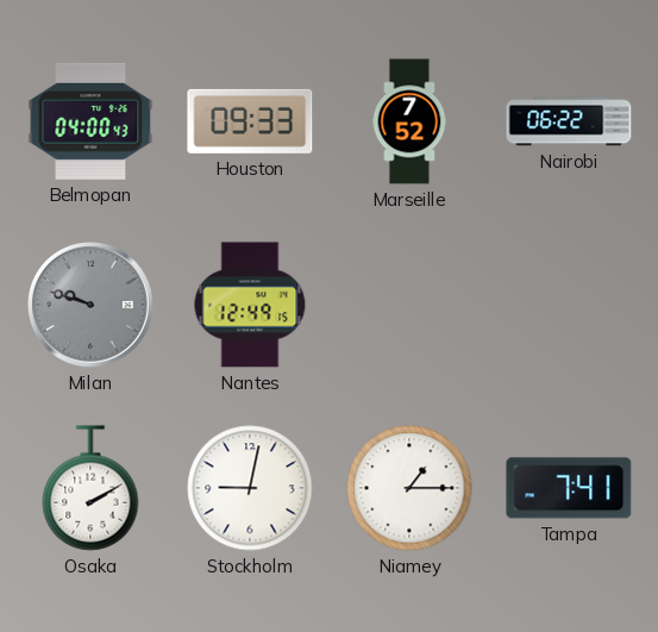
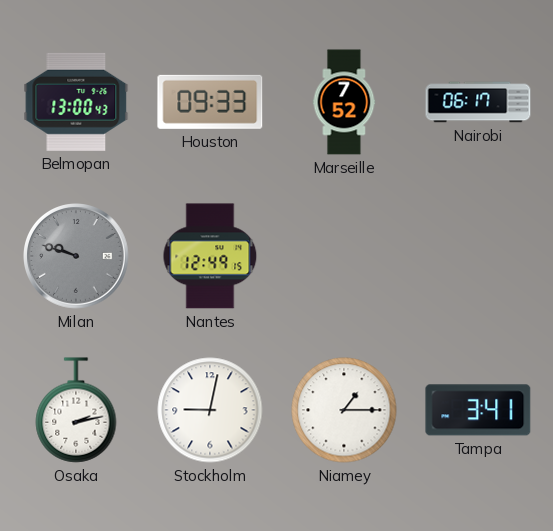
Belmopan: 04:00 -> 13:00 (76, 102)
Nairobi: 06:22 -> 06:17 (478, 102)
Osaka: 2:10 -> 2:13 (76, 410)
Tampa: 7:41 -> 3:41 (478, 410)
